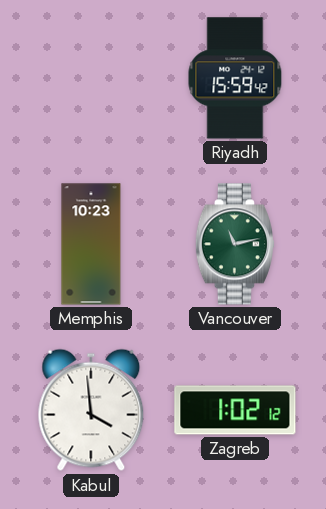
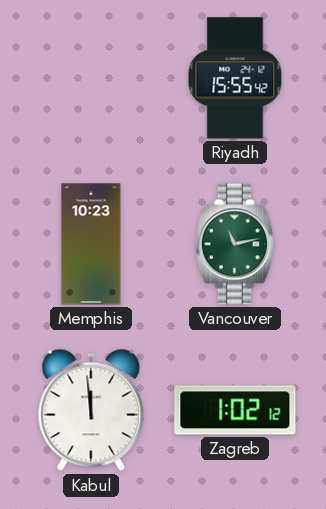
Riyadh: 15:59 -> 15:55 (235, 78)
Kabul: 3:59 -> 11:59 (91, 410)
